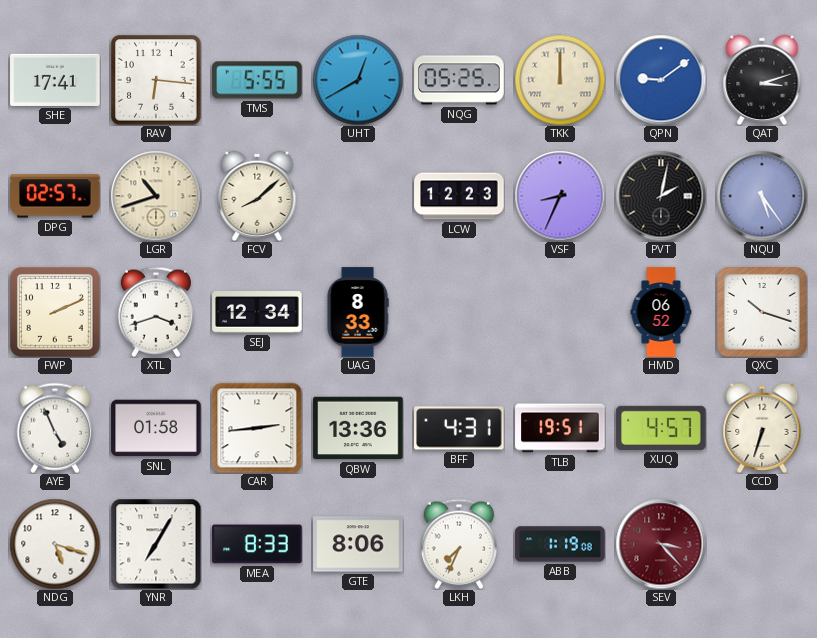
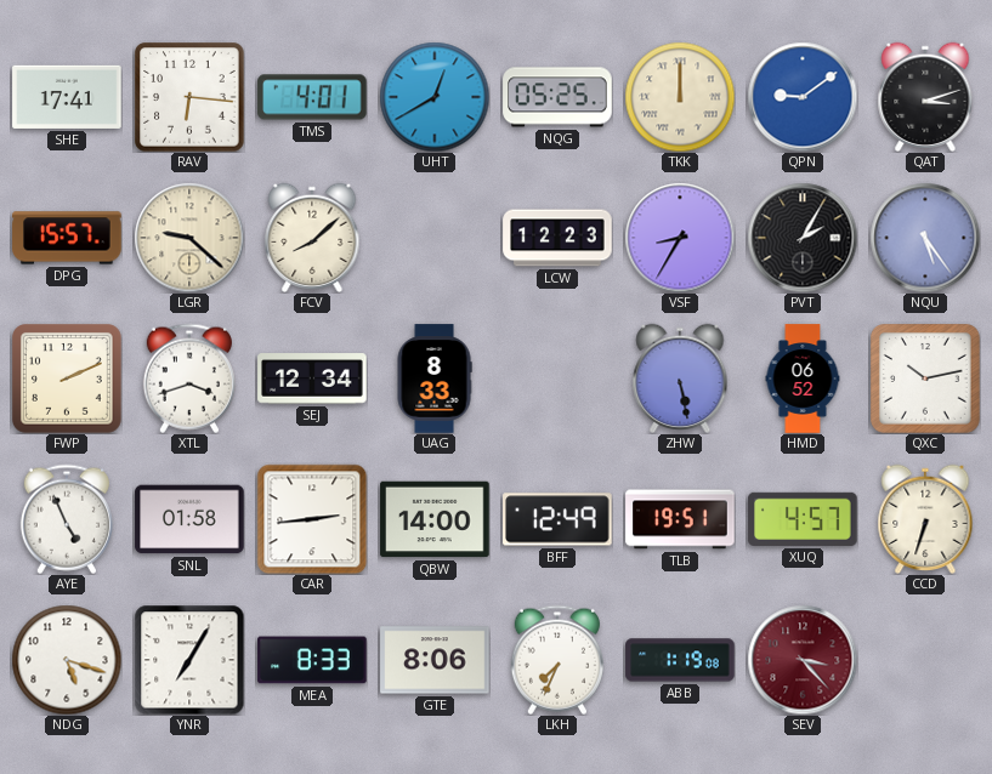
TMS: 5:55 -> 4:01 (312, 97)
DPG: 02:57 -> 15:57 (67, 238)
LGR: 10:42 -> 9:22 (189, 238)
VSF: 8:34 -> 8:35 (680, 238)
PVT: 2:02 -> 2:05 (803, 238)
ZHW: none -> 5:28 (680, 377)
QXC: 10:18 -> 10:13 (926, 380)
QBW: 13:36 -> 14:00 (435, 519)
BFF: 4:31 -> 12:49 (557, 519)
